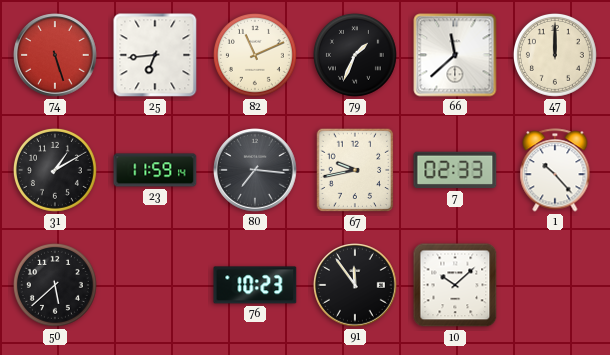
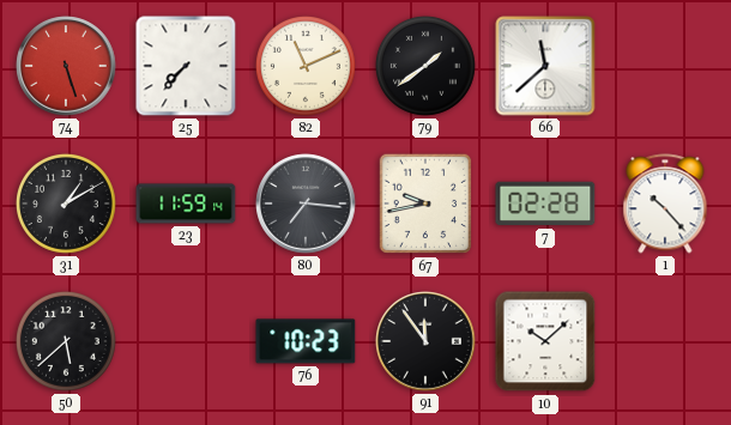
25: 6:44 -> 7:37 (186, 66)
79: 1:34 -> 1:39 (425, 66)
47: 12:00 -> none (555, 55)
7: 02:33 -> 02:28 (545, 204)
